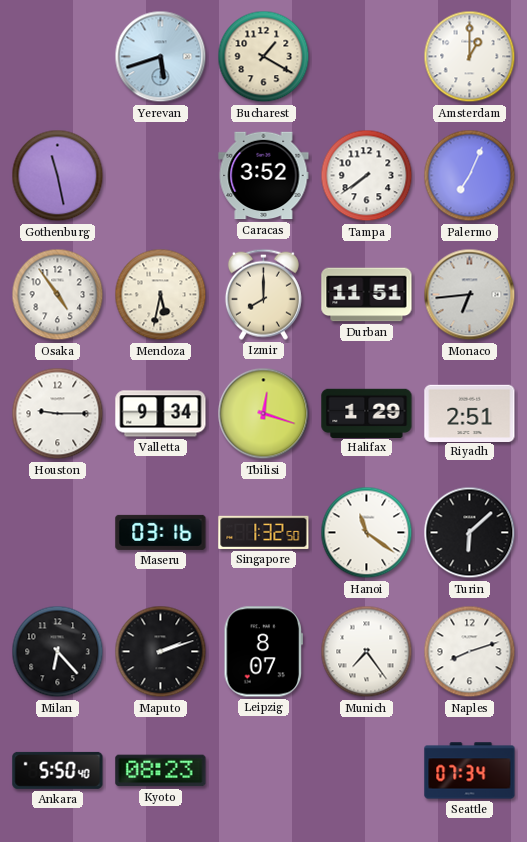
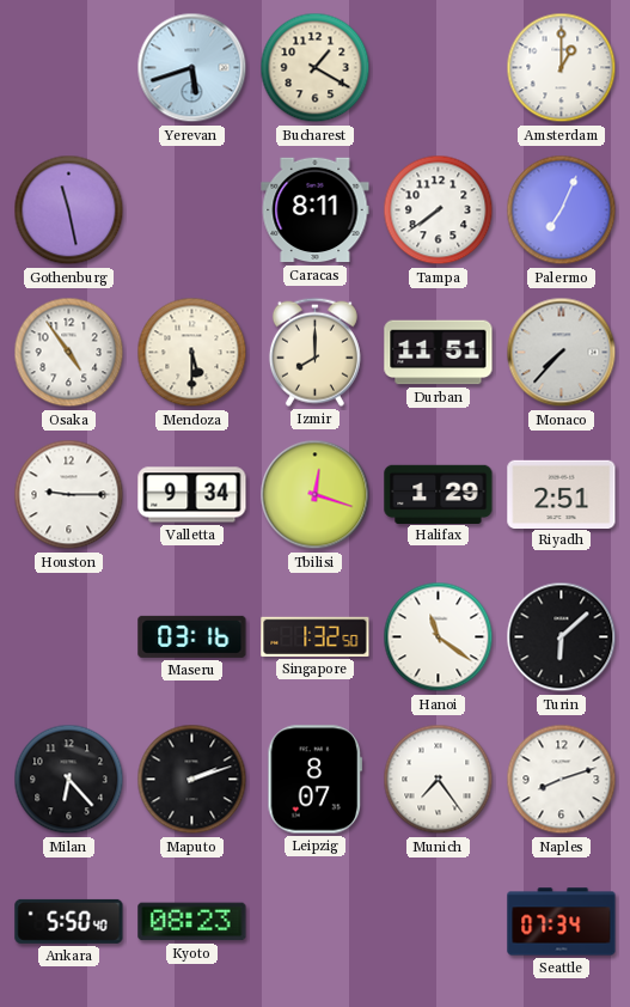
Caracas: 3:52 -> 8:11 (316, 210)
Mendoza: 5:32 -> 5:30 (192, 353)
Monaco: 6:44 -> 7:37 (562, 353)
